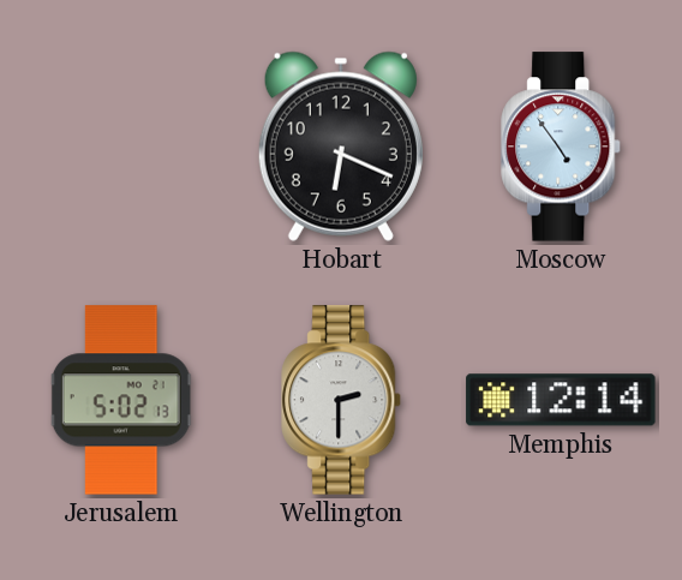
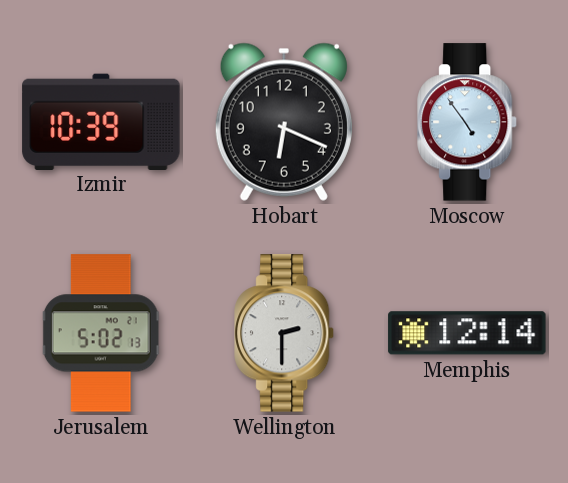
Izmir: none -> 10:39 (101, 121)
